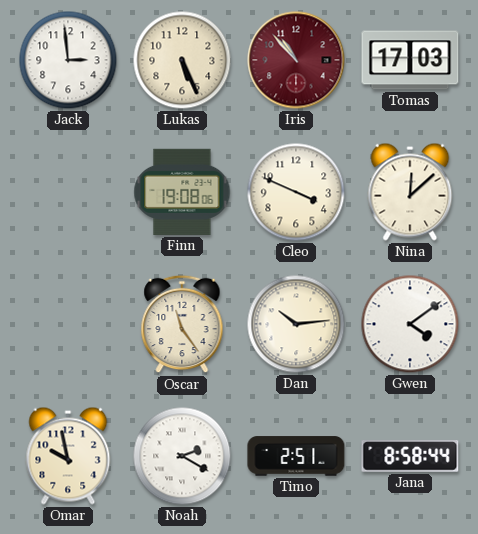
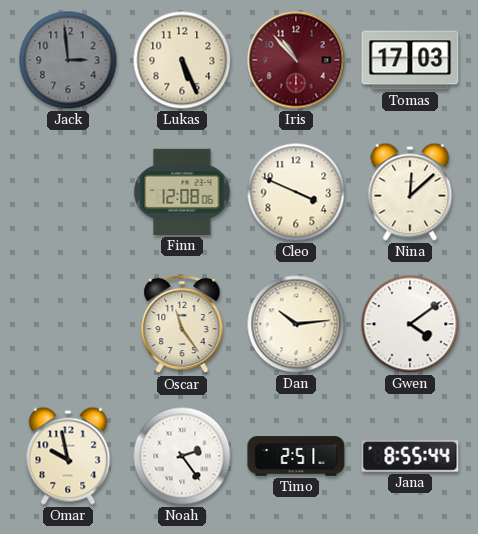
Jack dial: white -> grey (68, 60)
Finn: 19:08 -> 12:08 (182, 192)
Noah: 2:20 -> 2:24 (182, 456)
Jana: 8:58 -> 8:55 (410, 456)
